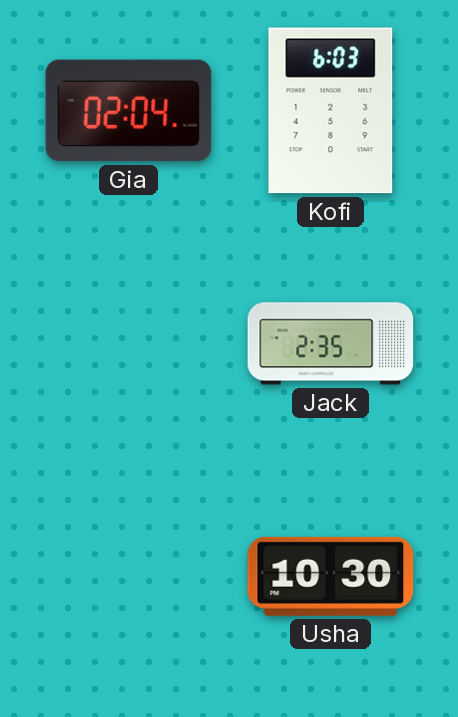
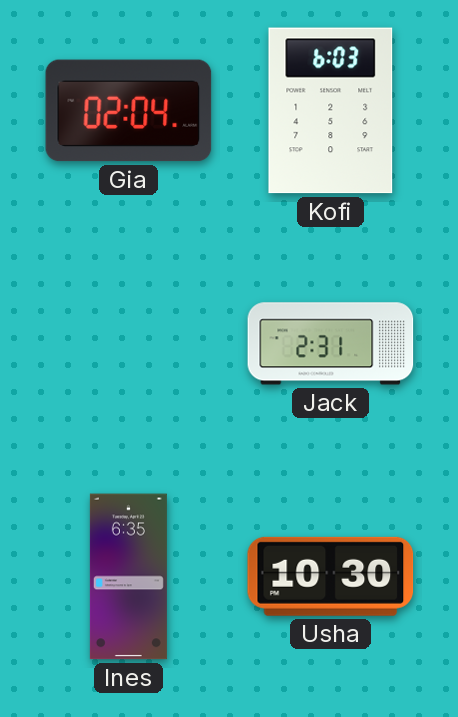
Jack: 2:35 -> 2:31 (331, 344)
Ines: none -> 6:35 (128, 577)
